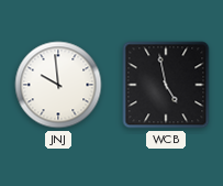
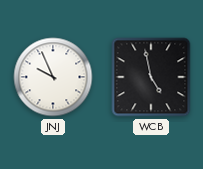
JNJ: 9:59 -> 9:56 (53, 77)
